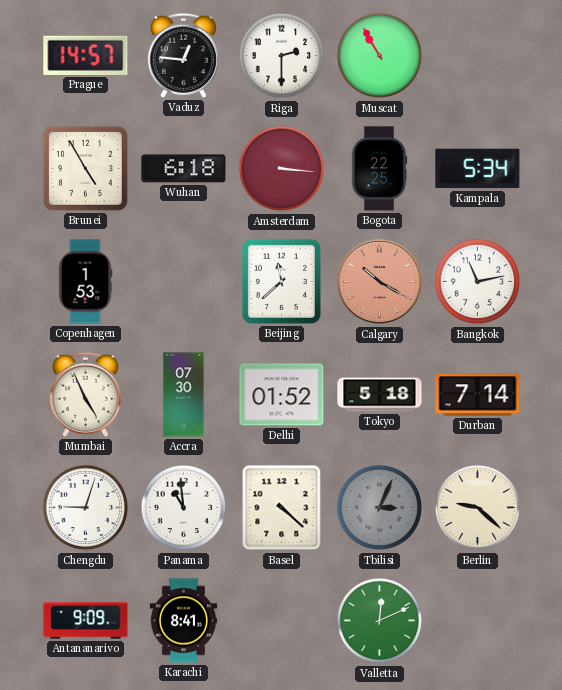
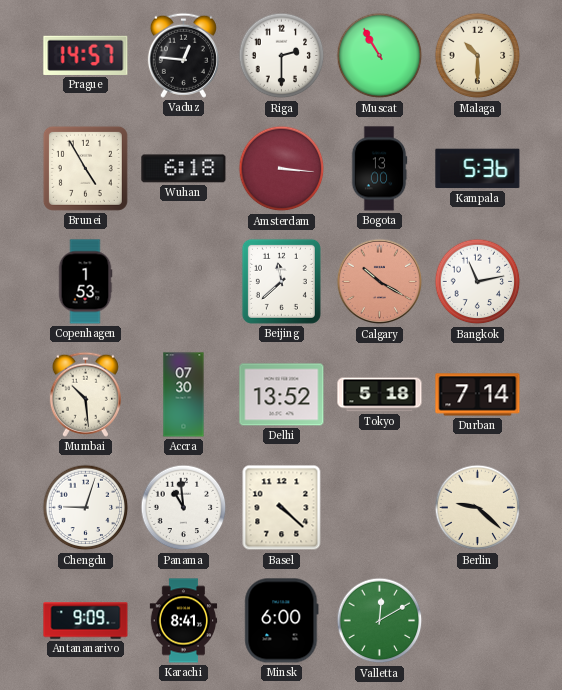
Malaga: none -> 10:30 (478, 56)
Bogota: 22:25 -> 13:00 (379, 169)
Kampala: 5:34 -> 5:36 (478, 169)
Mumbai: 4:56 -> 10:29 (85, 394)
Delhi: 01:52 -> 13:52 (282, 395)
Tbilisi: 3:04 -> none (380, 508)
Minsk: none -> 6:00 (282, 621)
Valletta: 12:11 -> 12:10 (380, 621)
